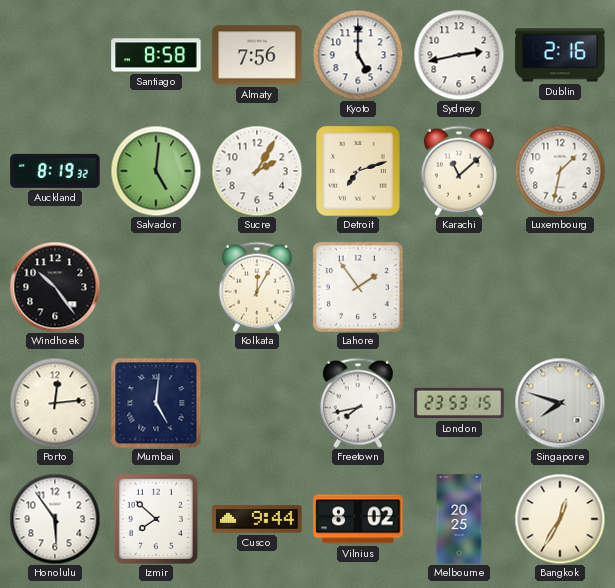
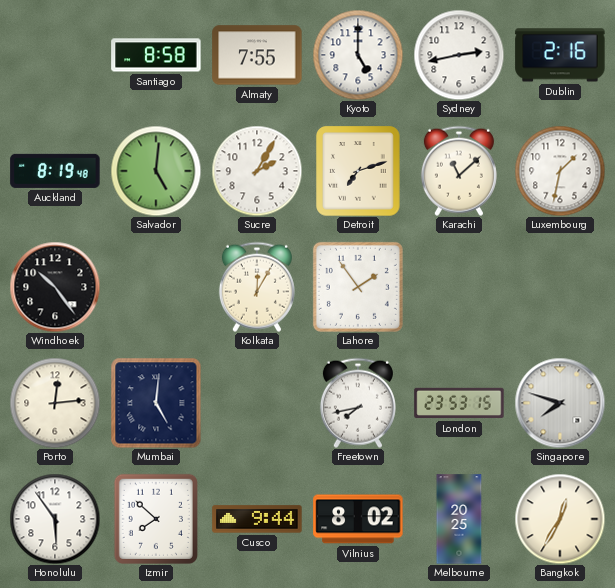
Almaty: 7:56 -> 7:55 (257, 55)
Auckland: 8:19:32 -> 8:19:48 (55, 171)
